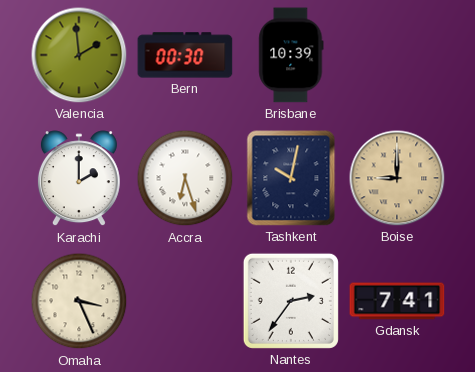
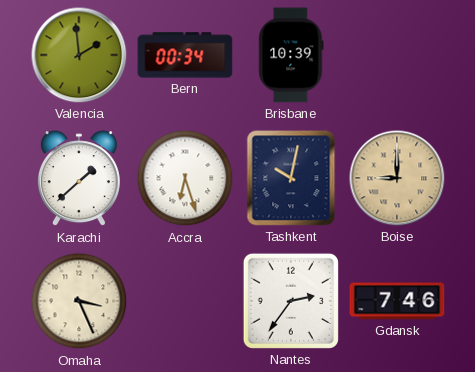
Bern: 00:30 -> 00:34 (185, 55)
Karachi: 2:00 -> 1:38 (79, 179)
Gdansk: 7:41 -> 7:46 (397, 301)
